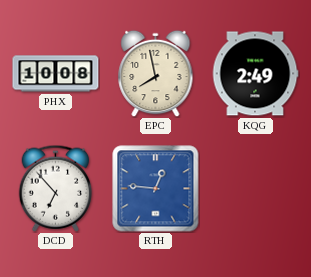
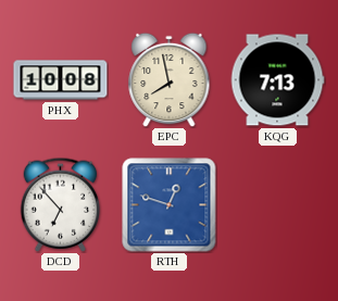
KQG: 2:49 -> 7:13 (277, 80)
RTH: 12:46 -> 12:48 (170, 205)
